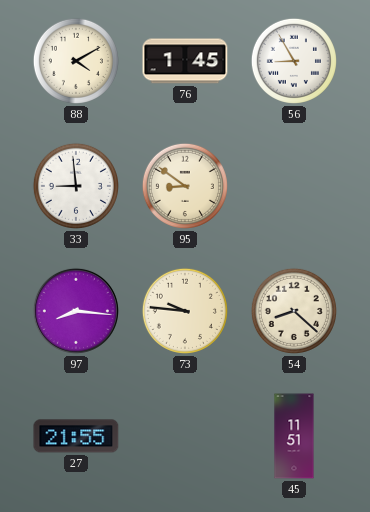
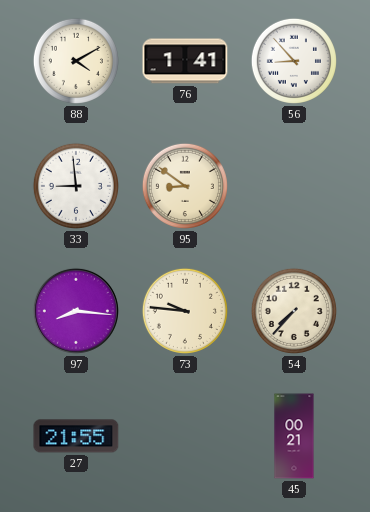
76: 1:45 -> 1:41 (185, 61)
56: 8:55 -> 8:53 (294, 61)
54: 8:22 -> 7:37 (294, 311)
45: 11:51 -> 00:21 (294, 436)
